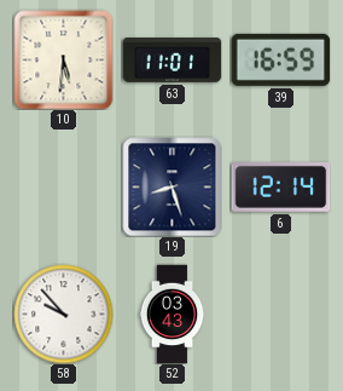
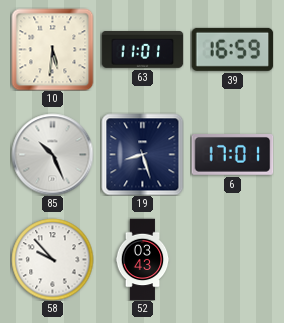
85: none -> 10:26 (52, 154)
6: 12:14 -> 17:01 (232, 155)
